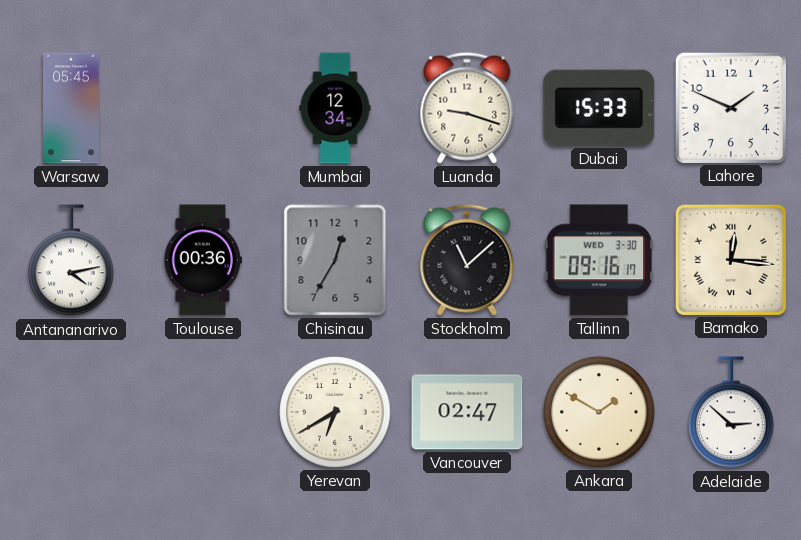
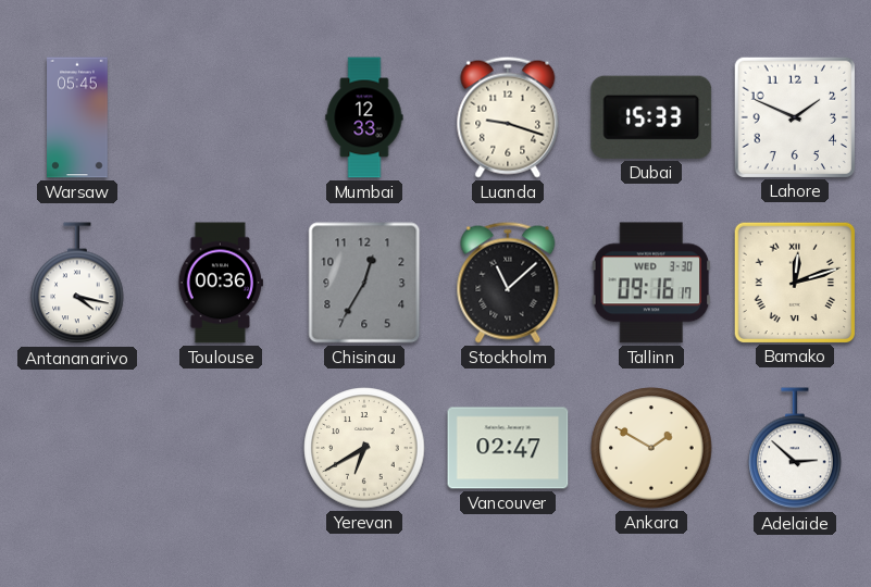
Mumbai: 12:34 -> 12:33 (364, 117)
Antananarivo: 4:13 -> 4:17 (77, 284)
Bamako: 12:16 -> 12:12 (794, 282)
